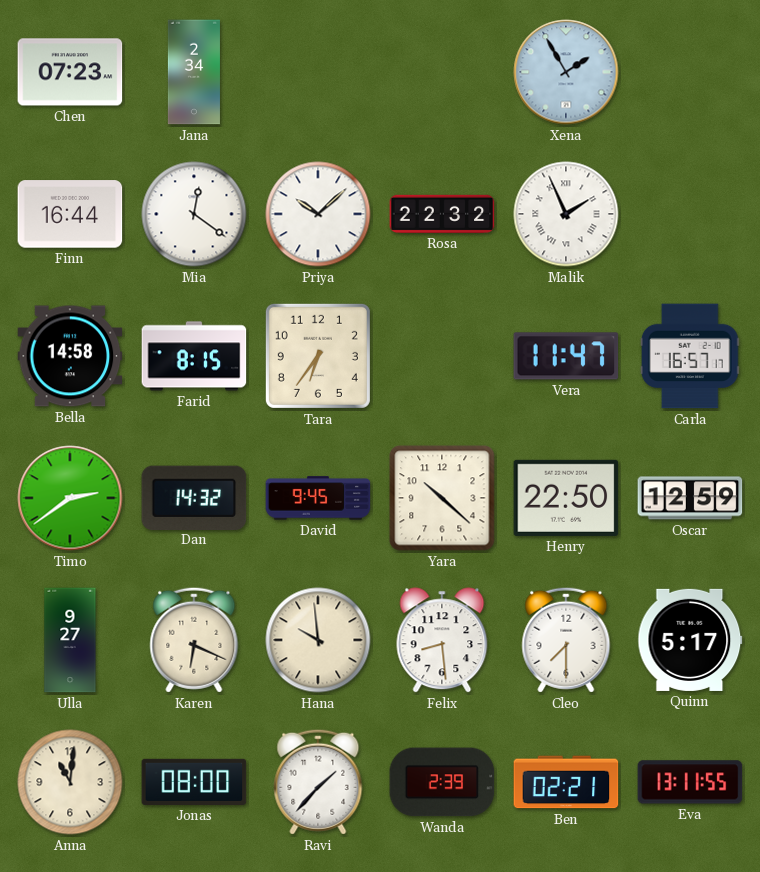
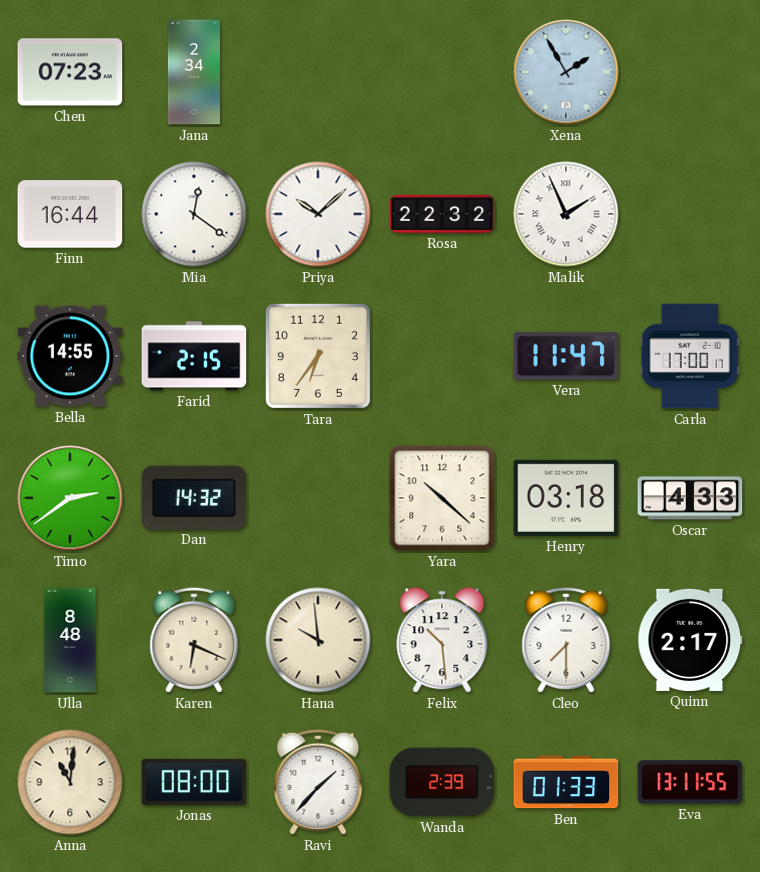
Bella: 14:58 -> 14:55 (70, 356)
Farid: 8:15 -> 2:15 (194, 356)
Carla: 16:57 -> 17:00 (690, 356)
David: 9:45 -> none (318, 498)
Henry: 22:50 -> 03:18 (566, 498)
Oscar: 12:59 -> 4:33 (690, 498)
Ulla: 9:27 -> 8:48 (70, 640)
Felix: 8:29 -> 10:29 (442, 640)
Quinn: 5:17 -> 2:17 (690, 640)
Ben: 02:21 -> 01:33 (566, 782)
